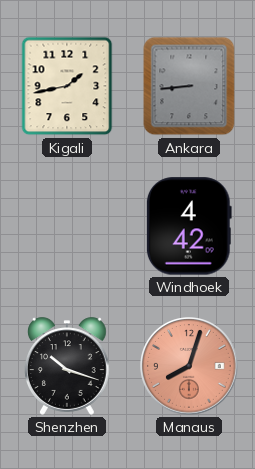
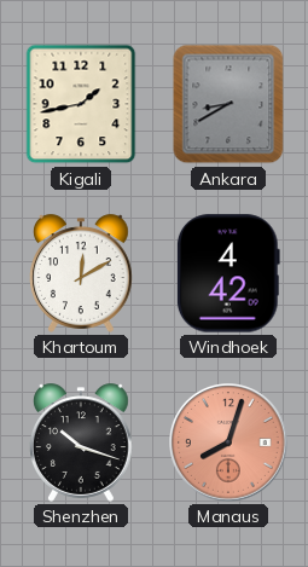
Ankara: 8:44 -> 8:40 (228, 104)
Khartoum: none -> 12:10 (82, 273)
